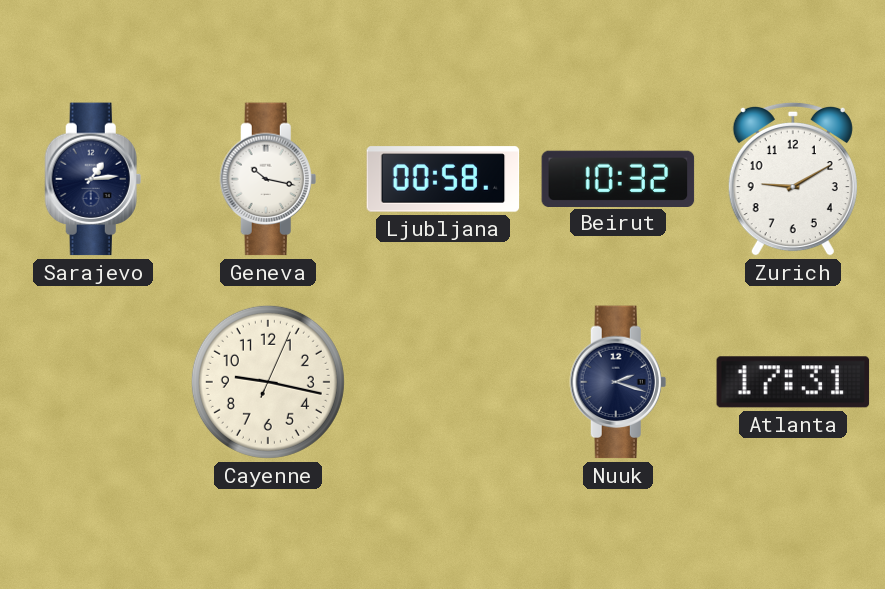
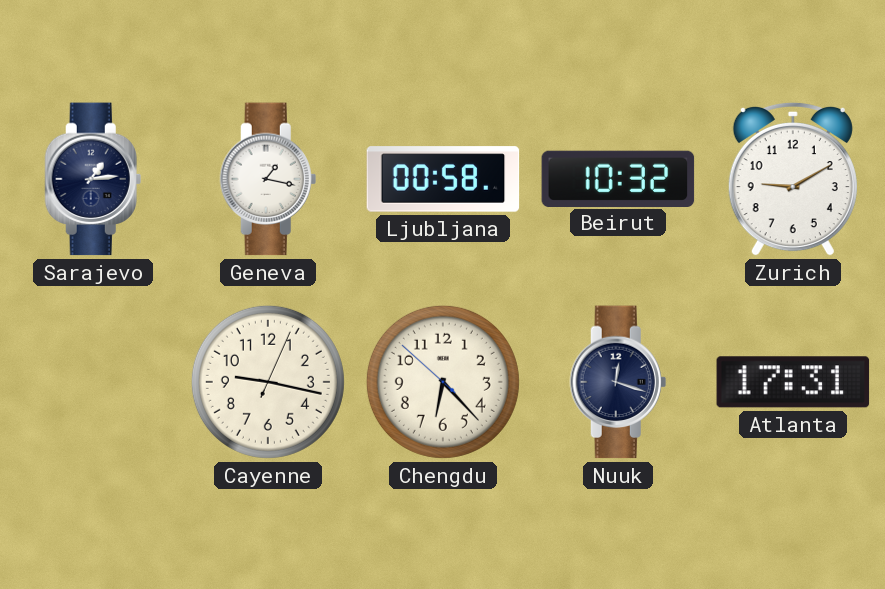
Geneva: 10:17 -> 1:17 (268, 179)
Chengdu: none -> 6:22 (443, 382)
Nuuk: 2:18 -> 12:18 (618, 382)
